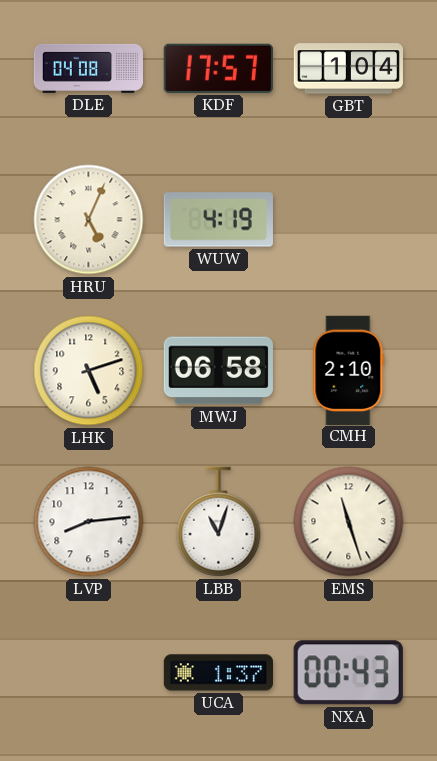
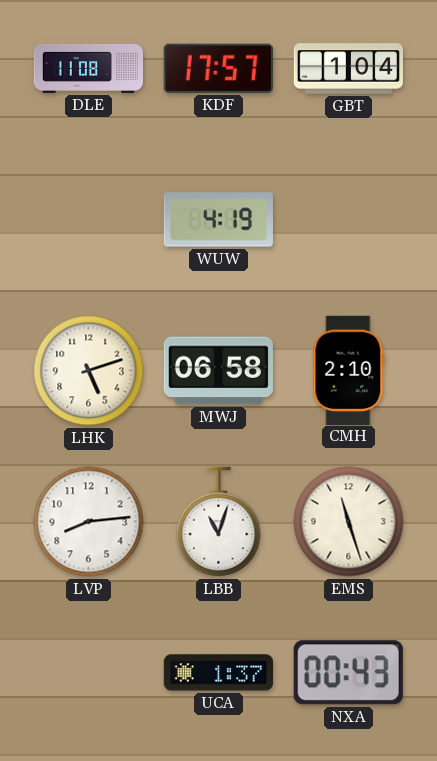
DLE: 04:08 -> 11:08 (88, 68)
HRU: 5:04 -> none (89, 220)
